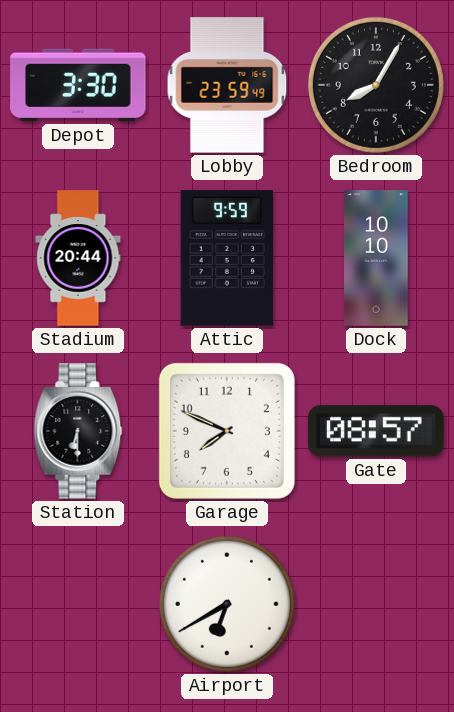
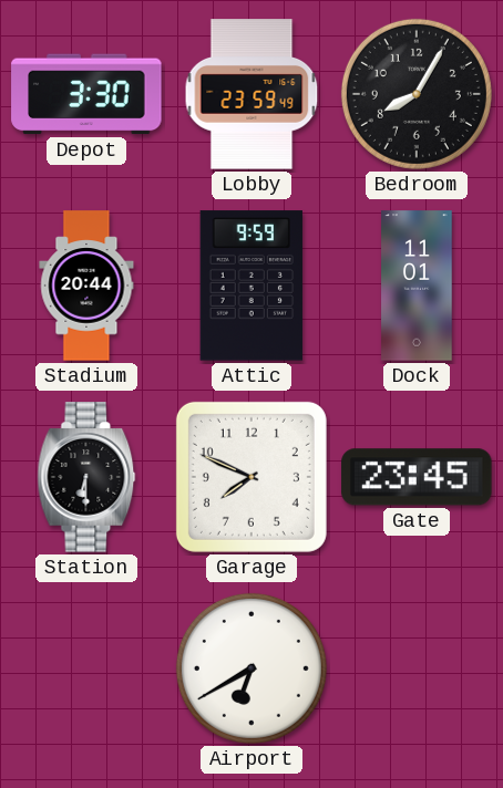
Dock: 10:10 -> 11:01 (417, 286)
Gate: 08:57 -> 23:45 (417, 477)
